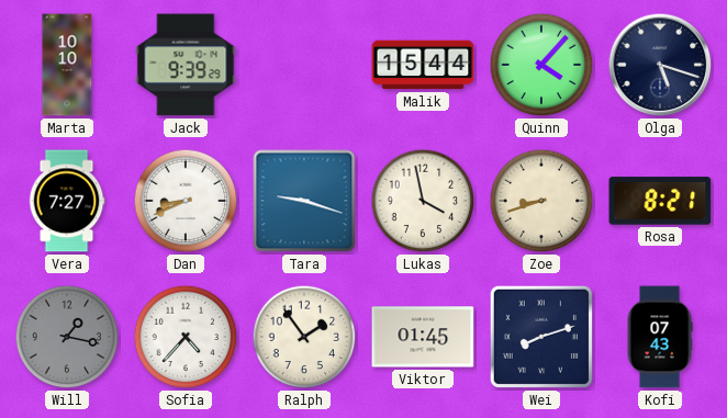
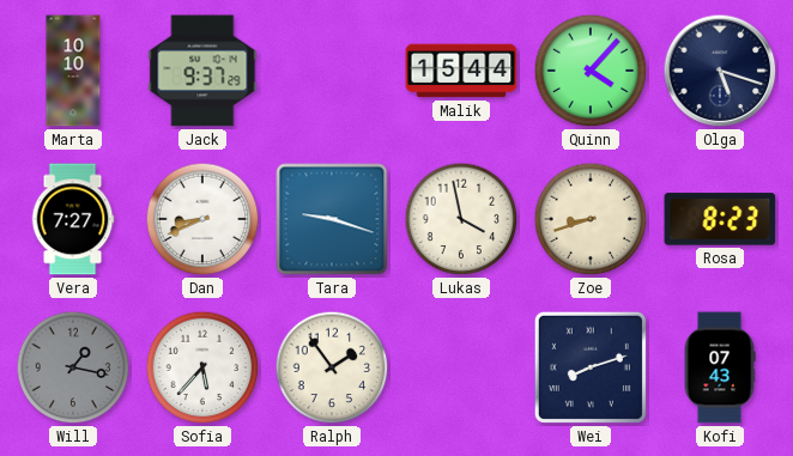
Jack: 9:39 -> 9:37 (202, 71)
Rosa: 8:21 -> 8:23 (720, 219)
Sofia: 4:37 -> 5:37 (202, 367)
Viktor: 01:45 -> none (423, 337)
